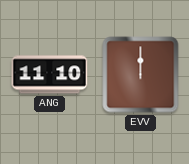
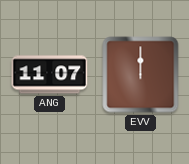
ANG: 11:10 -> 11:07 (50, 75)
